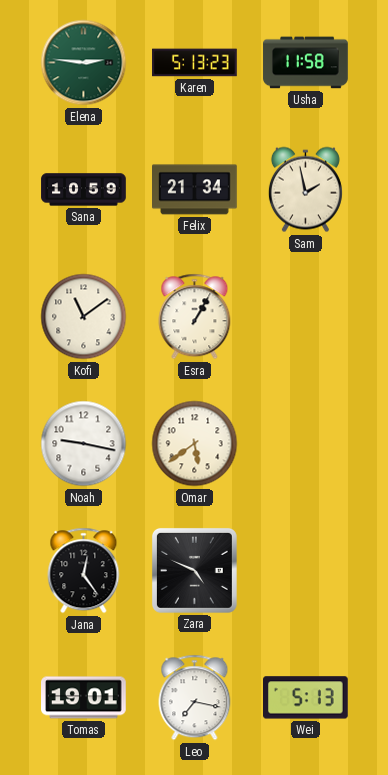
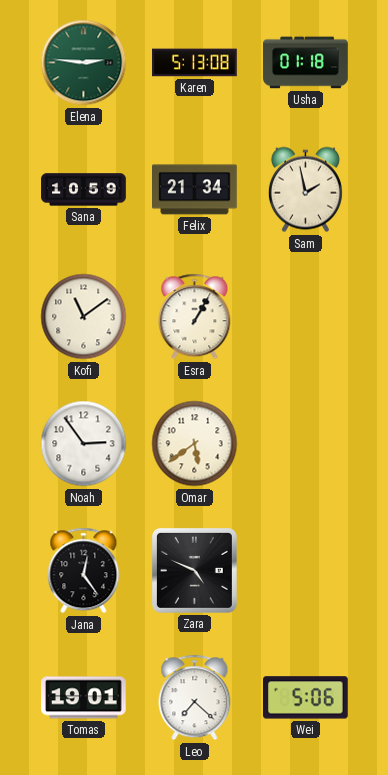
Karen: 5:13:23 -> 5:13:08 (195, 63)
Usha: 11:58 -> 01:18 (306, 63)
Noah: 9:17 -> 2:54 (84, 444)
Leo: 7:17 -> 7:22 (195, 698)
Wei: 5:13 -> 5:06 (306, 698)
